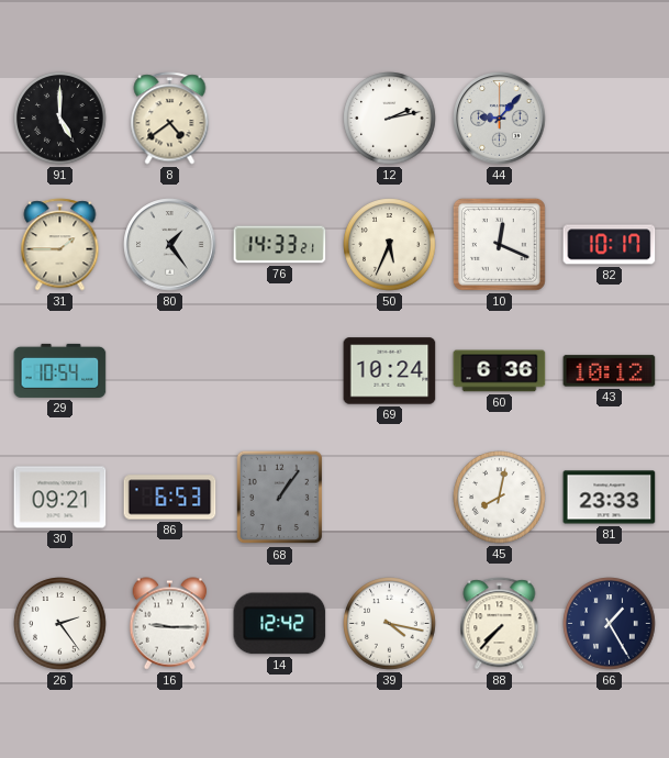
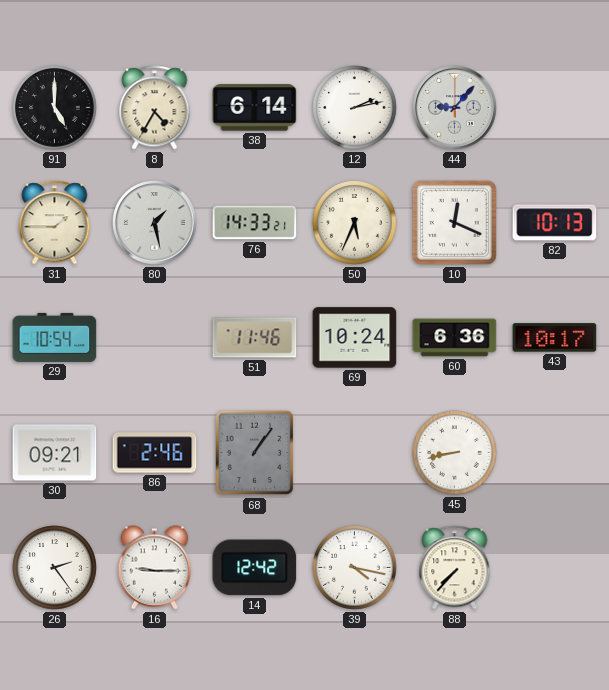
8: 4:39 -> 4:35 (155, 108)
38: none -> 6:14 (255, 108)
80: 1:24 -> 1:28 (155, 223)
82: 10:17 -> 10:13 (555, 223)
51: none -> 11:46 (255, 338)
43: 10:12 -> 10:17 (555, 338)
86: 6:53 -> 2:46 (155, 453)
45: 8:02 -> 8:43 (455, 453)
81: 23:33 -> none (610, 498)
66: 1:25 -> none (610, 624)
